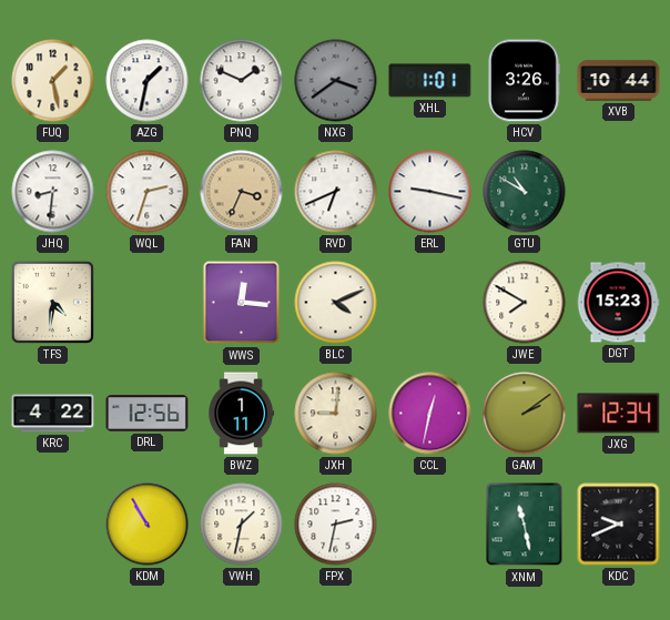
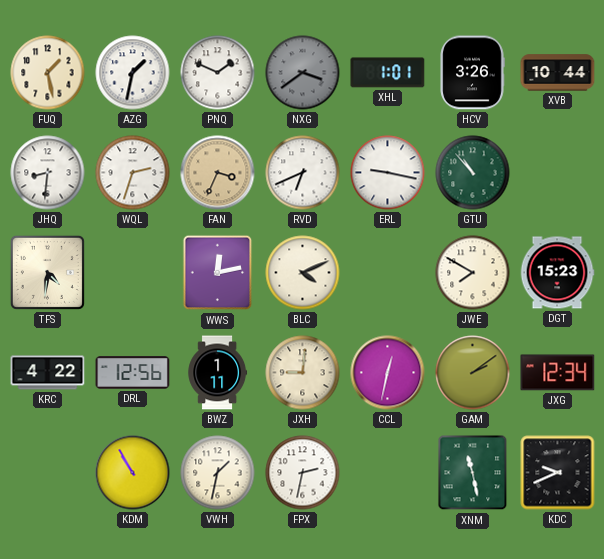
GTU: 10:50 -> 10:53 (473, 173)
WWS: 12:16 -> 12:13 (218, 273)
